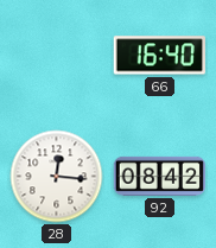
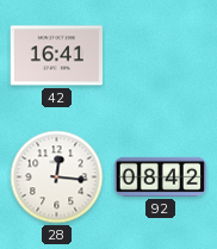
42: none -> 16:41 (56, 56)
66: 16:40 -> none (159, 56)
